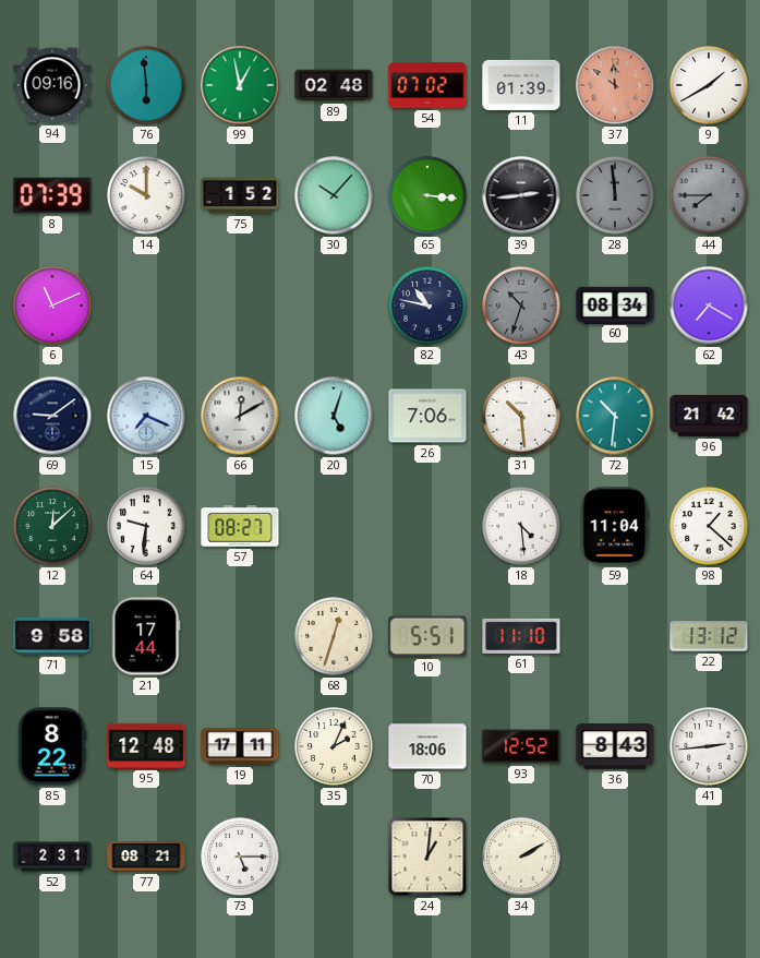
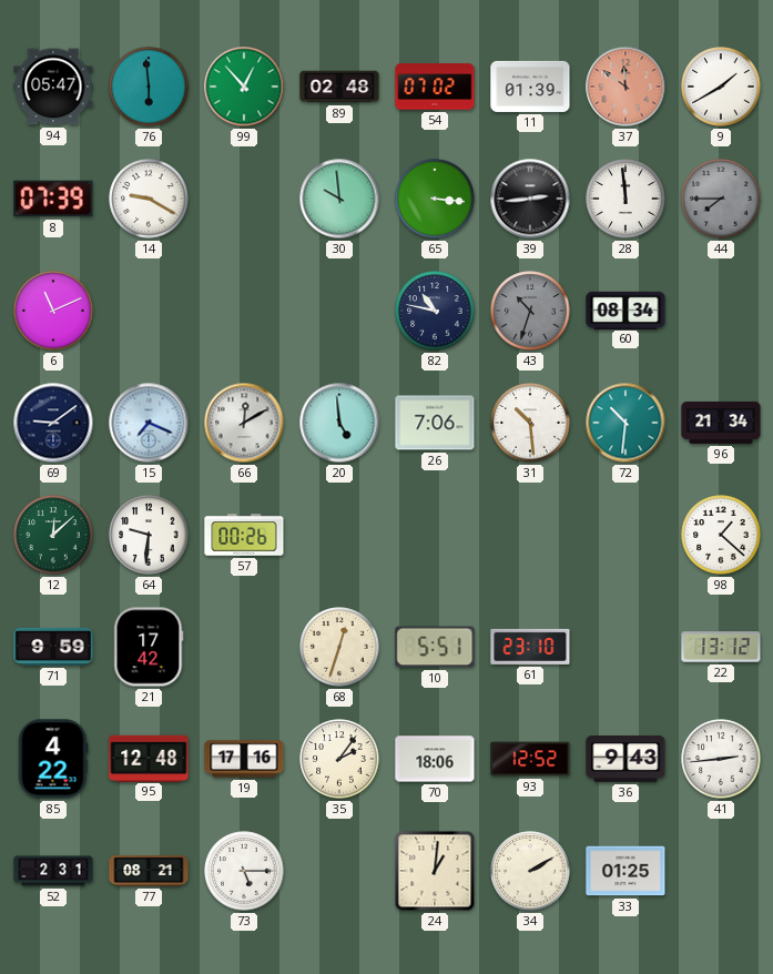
94: 09:16 -> 05:47 (53, 87)
99: 12:58 -> 12:53 (244, 87)
14: 10:00 -> 9:20 (149, 199)
75: 1:52 -> none (240, 195)
30: 10:07 -> 9:59 (339, 199)
28 dial: grey -> white (625, 199)
62: 7:20 -> none (709, 306)
20: 5:03 -> 4:59 (339, 423)
96: 21:42 -> 21:34 (721, 423)
57: 08:27 -> 00:26 (244, 535)
18: 4:29 -> none (521, 526)
59: 11:04 -> none (615, 526)
71: 9:58 -> 9:59 (53, 647)
21: 17:44 -> 17:42 (149, 647)
61: 11:10 -> 23:10 (530, 647)
85: 8:22 -> 4:22 (53, 759)
19: 17:11 -> 17:16 (244, 759)
35: 2:04 -> 2:06 (339, 759)
36: 8:43 -> 9:43 (625, 760)
33: none -> 01:25 (625, 871)
